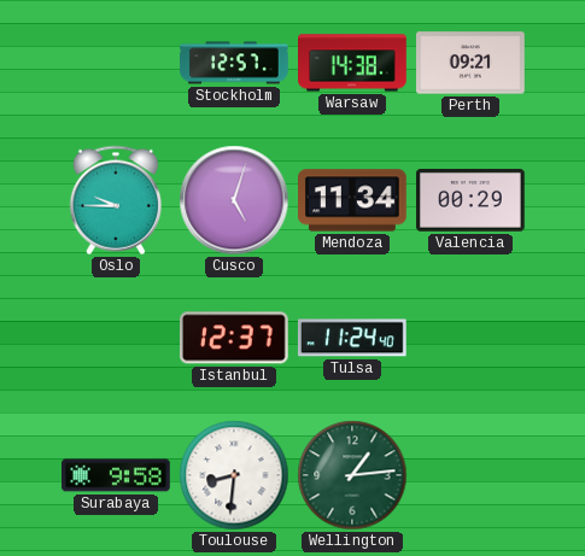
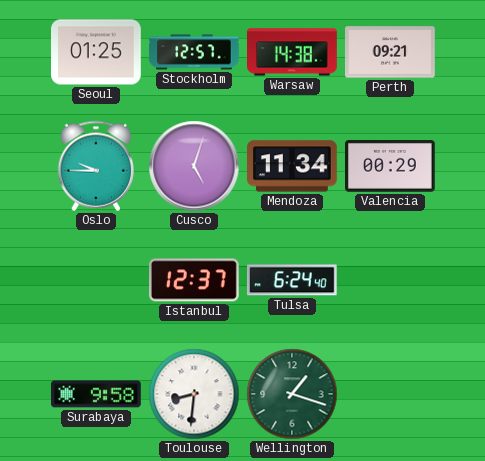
Seoul: none -> 01:25 (97, 52)
Tulsa: 11:24 -> 6:24 (292, 280)
Wellington: 1:14 -> 1:18 (292, 394)
